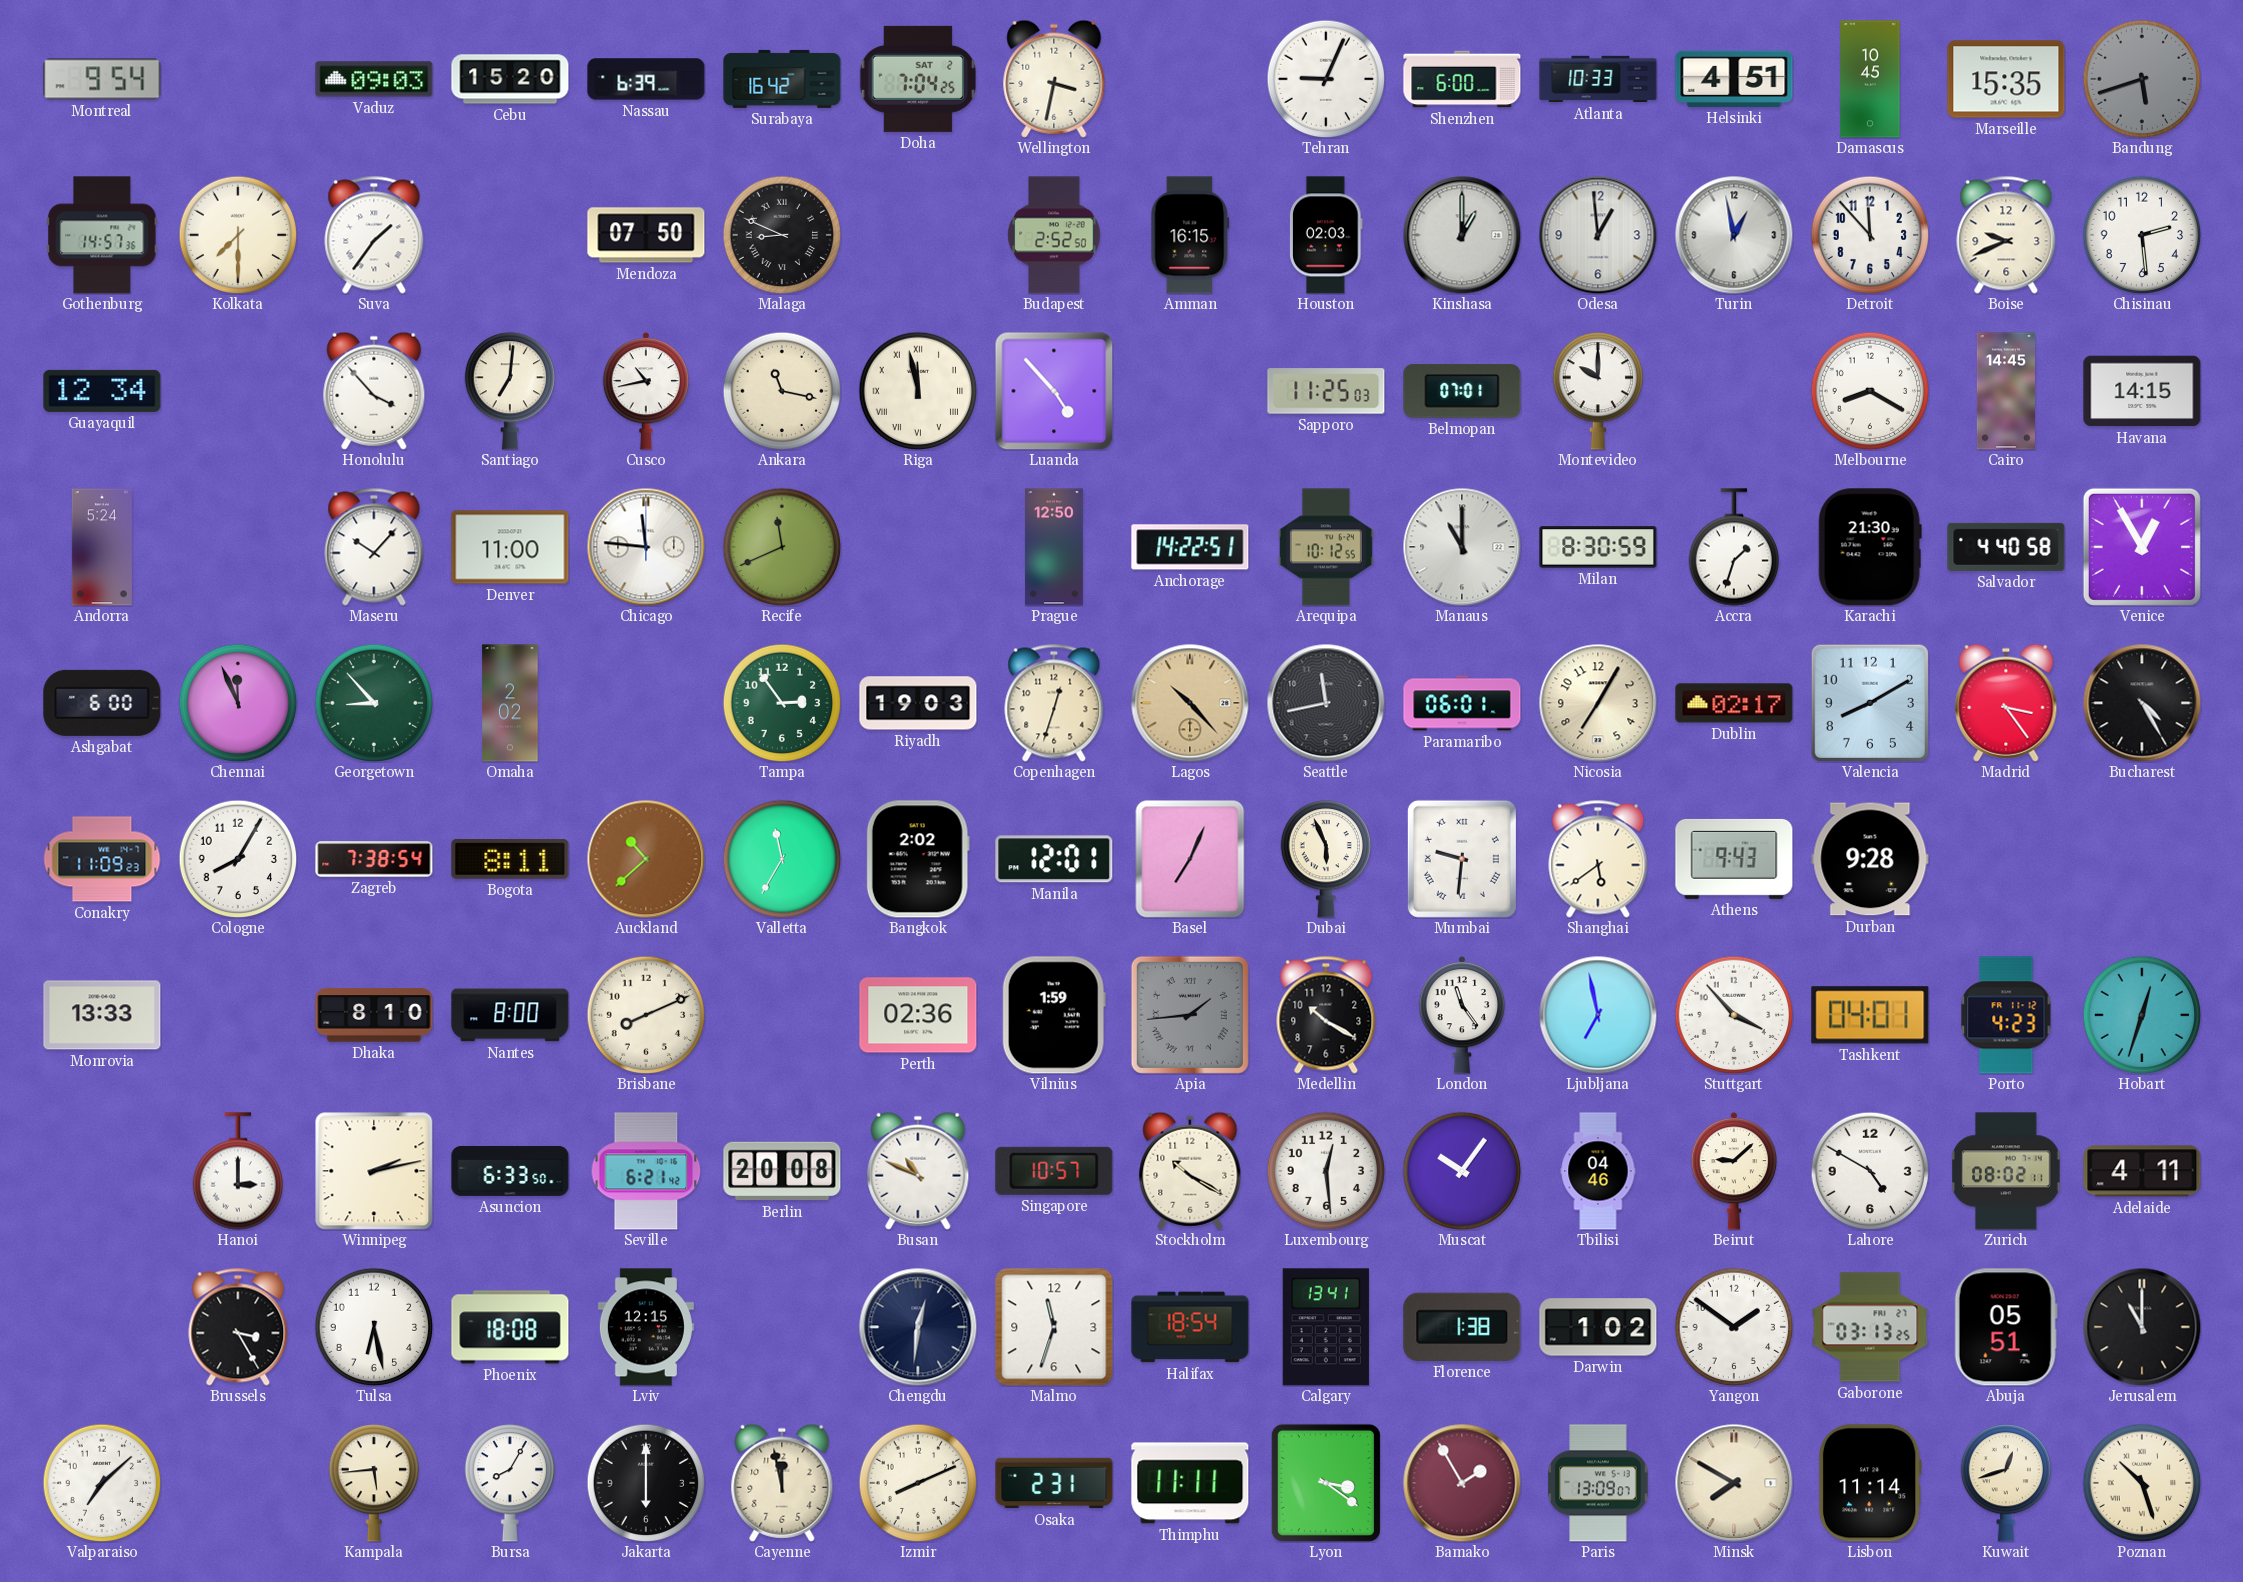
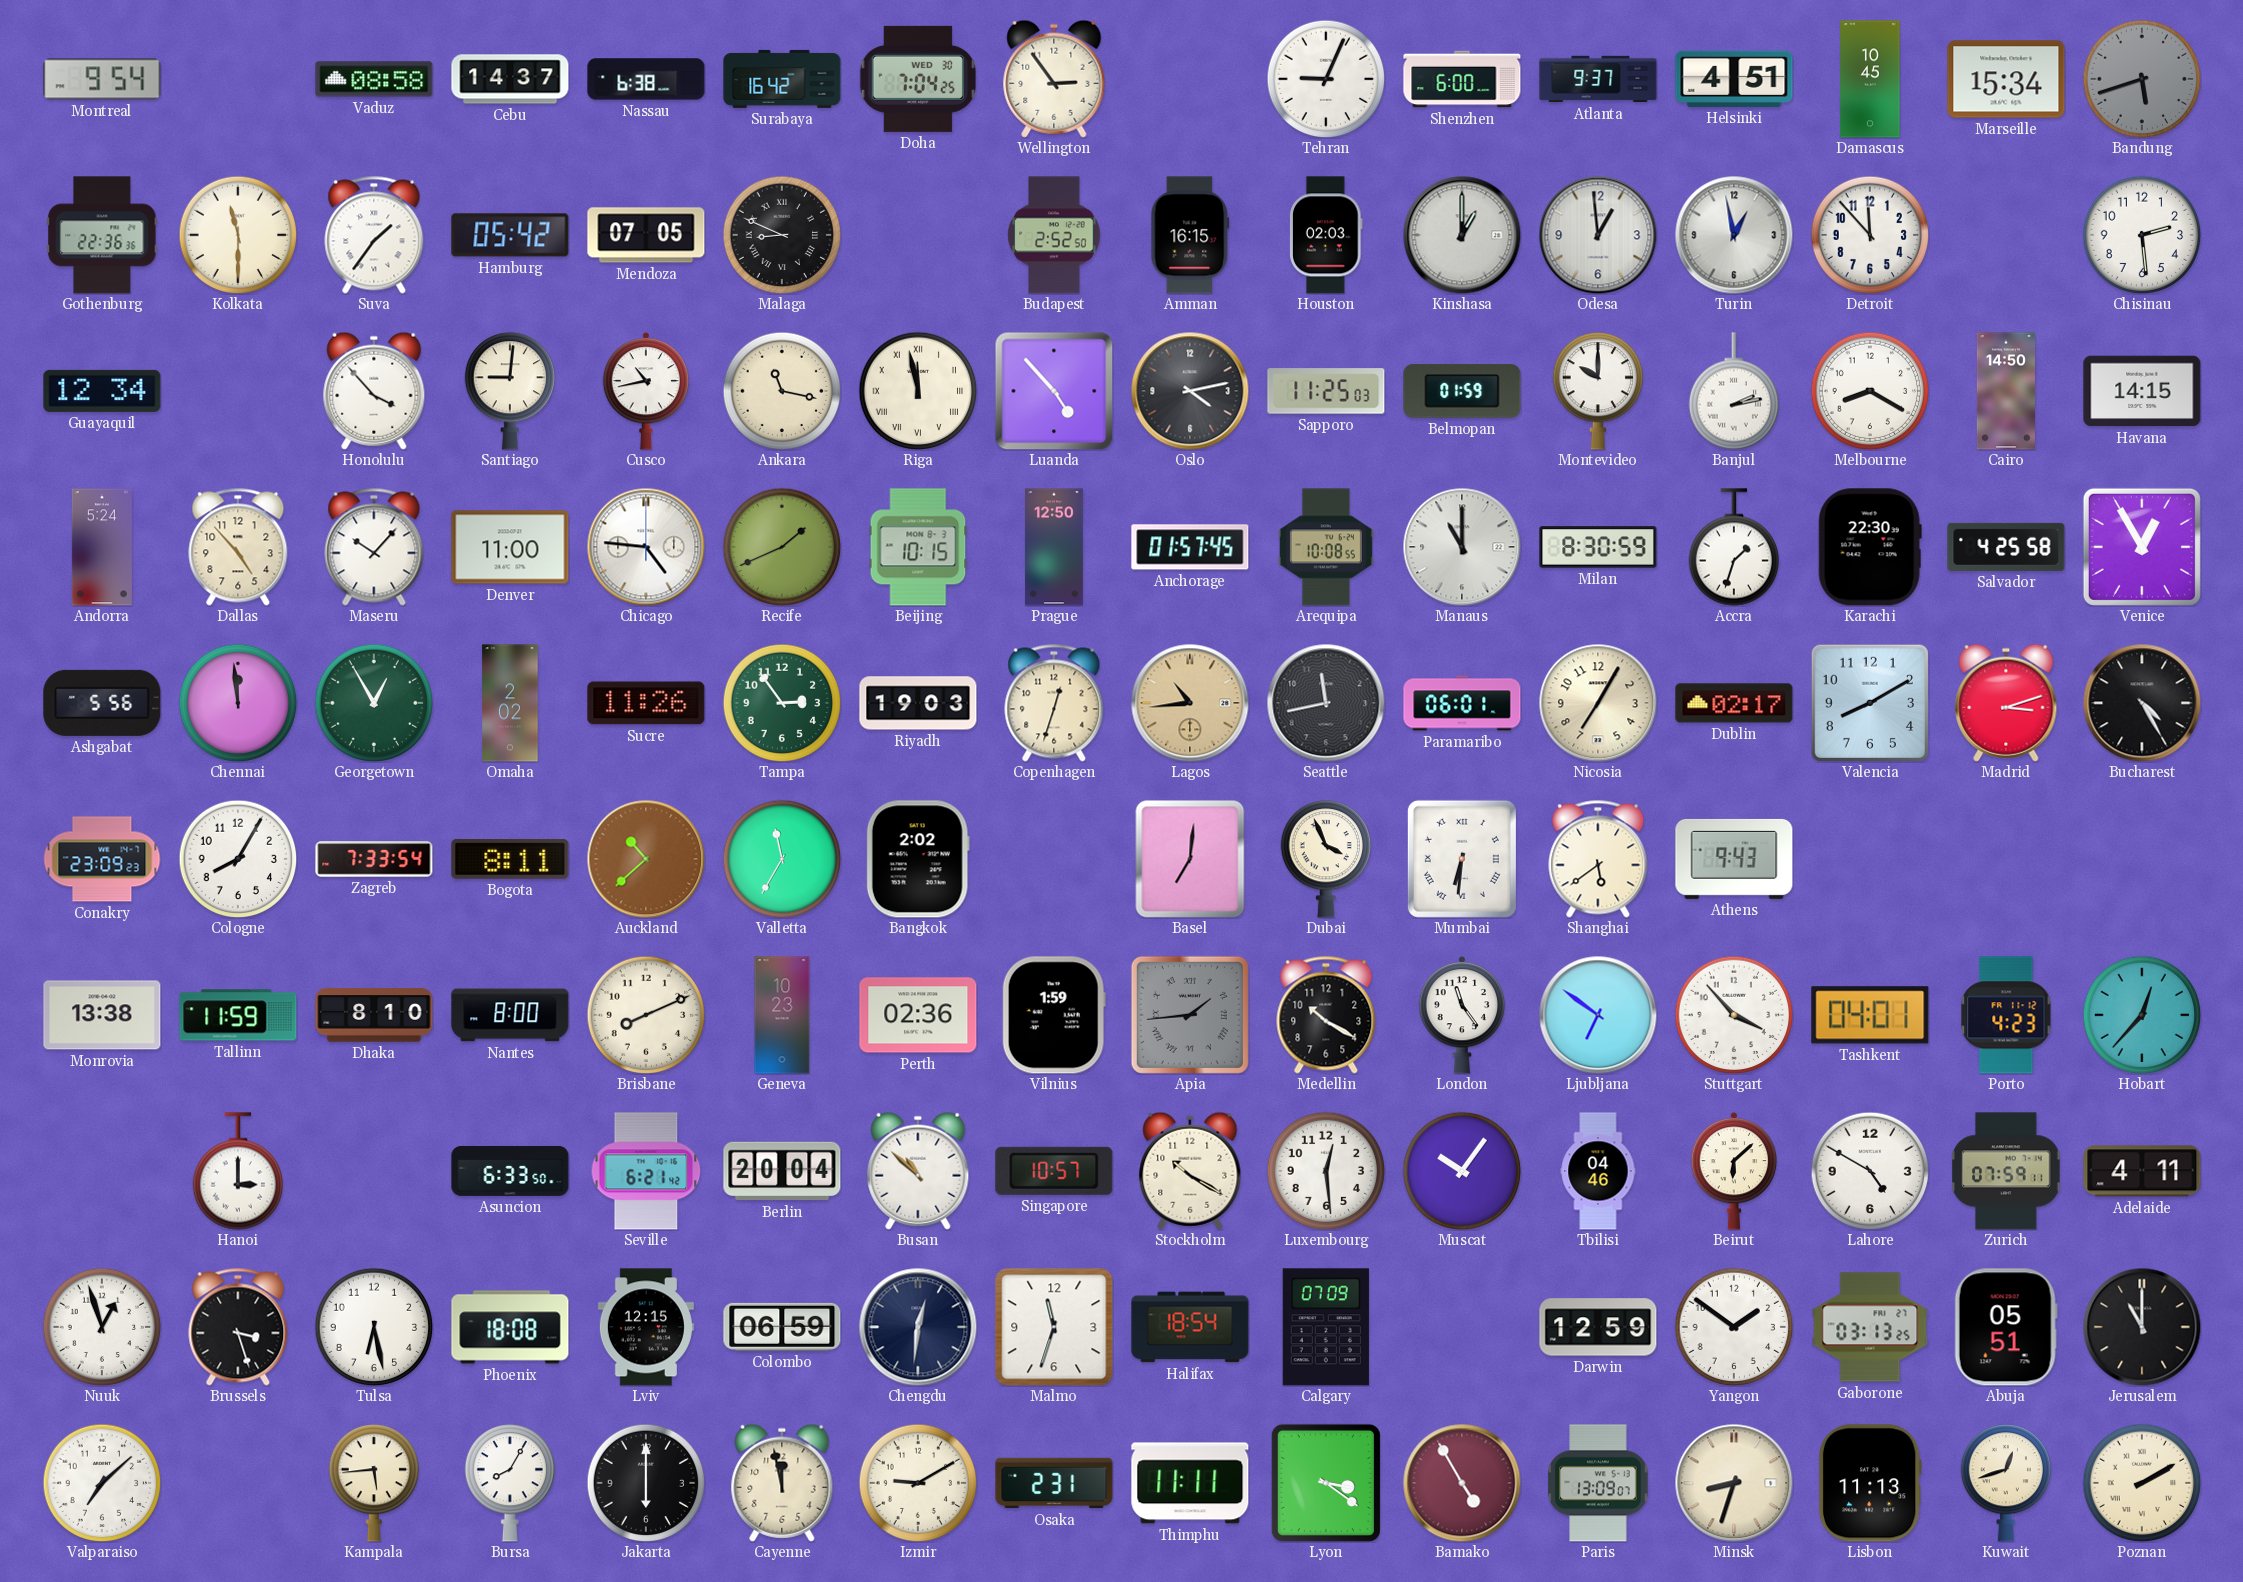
Vaduz: 09:03 -> 08:58 (374, 79)
Cebu: 15:20 -> 14:37 (510, 79)
Nassau: 6:39 -> 6:38 (646, 79)
Doha date: SAT 2 -> WED 30 (918, 79)
Wellington: 3:32 -> 2:54 (1054, 79)
Atlanta: 10:33 -> 9:37 (1598, 79)
Marseille: 15:35 -> 15:34 (2006, 79)
Gothenburg: 14:57 -> 22:36 (102, 235)
Kolkata: 7:30 -> 11:30 (238, 235)
Hamburg: none -> 05:42 (510, 235)
Mendoza: 07:50 -> 07:05 (646, 235)
Boise: 9:41 -> none (2006, 235)
Santiago: 7:01 -> 9:01 (509, 391)
Oslo: none -> 4:13 (1190, 391)
Belmopan: 07:01 -> 01:59 (1462, 391)
Banjul: none -> 2:13 (1733, 391)
Cairo: 14:45 -> 14:50 (2006, 391)
Dallas: none -> 4:53 (238, 547)
Chicago: 11:46 -> 4:46 (646, 547)
Recife: 11:41 -> 1:41 (782, 547)
Beijing: none -> 10:15 (918, 547)
Anchorage: 14:22 -> 01:57 (1190, 547)
Arequipa: 10:12 -> 10:08 (1326, 547)
Karachi: 21:30 -> 22:30 (1870, 547)
Salvador: 4:40 -> 4:25 (2006, 547)
Ashgabat: 6:00 -> 5:56 (102, 703)
Chennai: 11:56 -> 11:59 (238, 703)
Georgetown: 8:53 -> 12:55 (374, 703)
Sucre: none -> 11:26 (646, 703)
Lagos: 10:23 -> 10:44 (1190, 703)
Madrid: 3:24 -> 3:12 (2006, 703)
Conakry: 11:09 -> 23:09 (102, 859)
Zagreb: 7:38 -> 7:33 (374, 859)
Manila: 12:01 -> none (1054, 859)
Basel: 7:04 -> 7:01 (1190, 859)
Dubai: 5:56 -> 3:56 (1325, 859)
Mumbai: 9:31 -> 6:31 (1462, 859)
Durban: 9:28 -> none (1870, 859)
Monrovia: 13:33 -> 13:38 (102, 1015)
Tallinn: none -> 11:59 (238, 1015)
Geneva: none -> 10:23 (782, 1015)
Ljubljana: 6:58 -> 6:51 (1598, 1015)
Hobart: 12:33 -> 12:37 (2142, 1015)
Winnipeg: 2:13 -> none (374, 1171)
Berlin: 20:08 -> 20:04 (782, 1171)
Busan: 10:49 -> 10:52 (918, 1171)
Beirut: 9:08 -> 6:08 (1734, 1171)
Zurich: 08:02 -> 07:59 (2006, 1171)
Nuuk: none -> 12:57 (102, 1327)
Brussels: 3:25 -> 3:27 (238, 1327)
Colombo: none -> 06:59 (782, 1327)
Calgary: 13:41 -> 07:09 (1326, 1327)
Florence: 1:38 -> none (1462, 1327)
Darwin: 1:02 -> 12:59 (1598, 1327)
Izmir: 8:11 -> 9:10 (918, 1483)
Bamako: 1:55 -> 4:55 (1462, 1483)
Minsk: 7:50 -> 8:33 (1734, 1483)
Lisbon: 11:14 -> 11:13 (1870, 1483)
Poznan: 10:27 -> 2:10 (2142, 1483)
